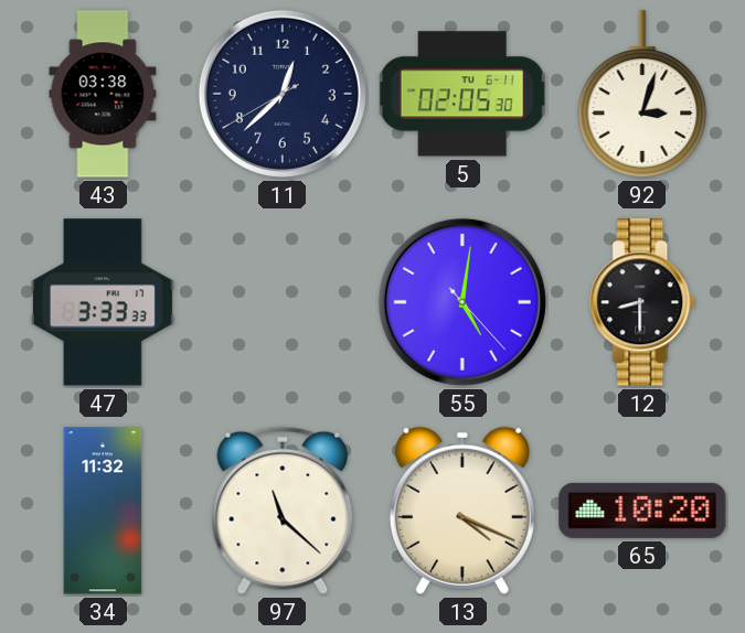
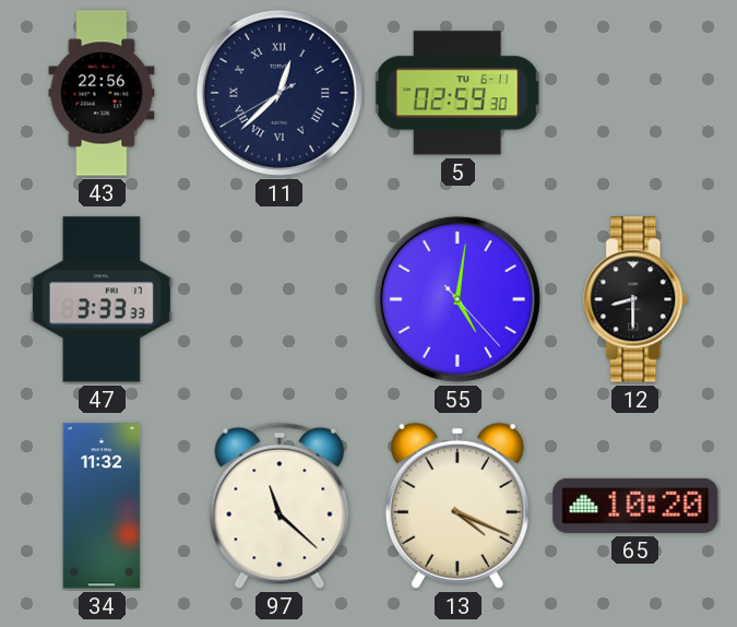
43: 03:38 -> 22:56 (102, 93)
11 numerals: Arabic -> Roman (280, 93)
5: 02:05 -> 02:59 (457, 93)
92: 3:03 -> none (642, 94)
